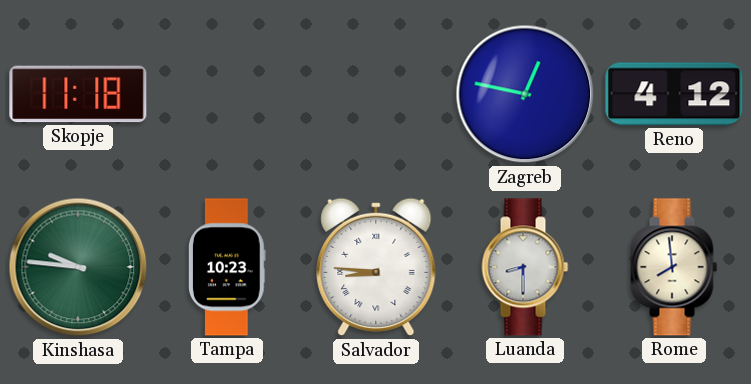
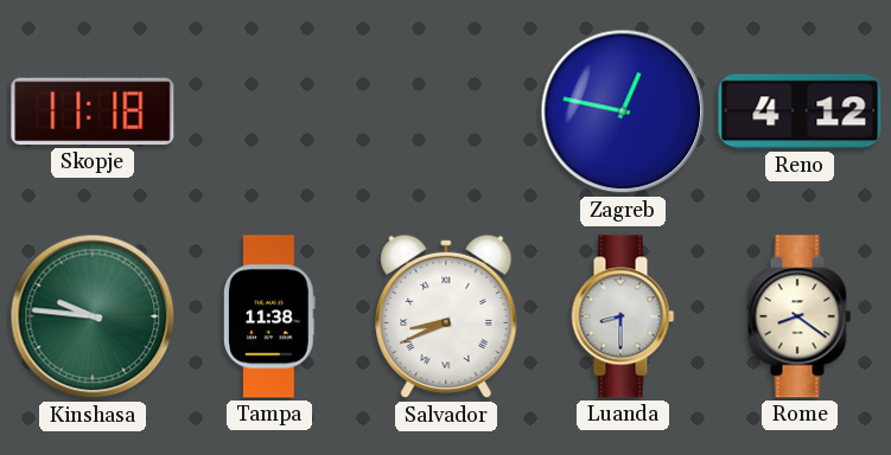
Tampa: 10:23 -> 11:38 (269, 316)
Salvador: 8:46 -> 8:41 (446, 316)
Rome: 7:59 -> 8:21 (800, 316)
